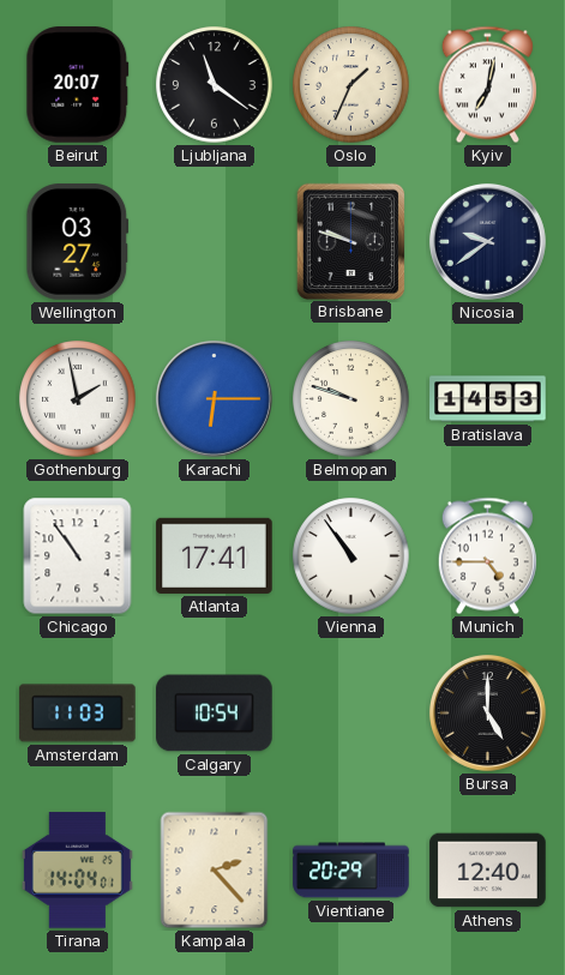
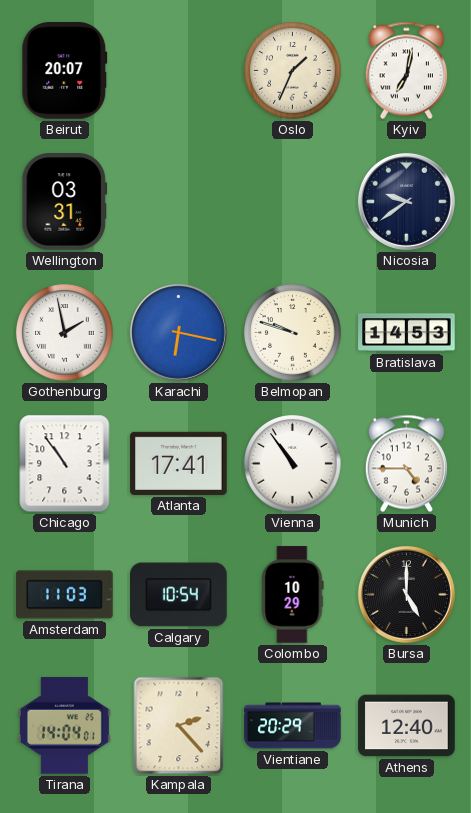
Ljubljana: 11:21 -> none (215, 85)
Wellington: 03:27 -> 03:31 (65, 202)
Brisbane: 9:48 -> none (350, 241)
Karachi: 6:15 -> 6:17 (178, 332)
Colombo: none -> 10:29 (293, 595)
